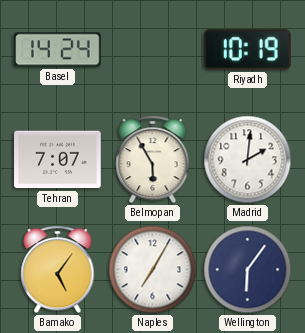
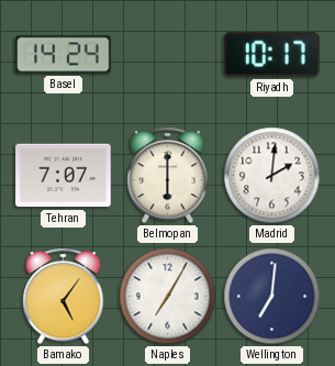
Riyadh: 10:19 -> 10:17 (271, 55)
Belmopan: 5:55 -> 6:00 (168, 176)
Wellington: 6:06 -> 7:01 (272, 297)
